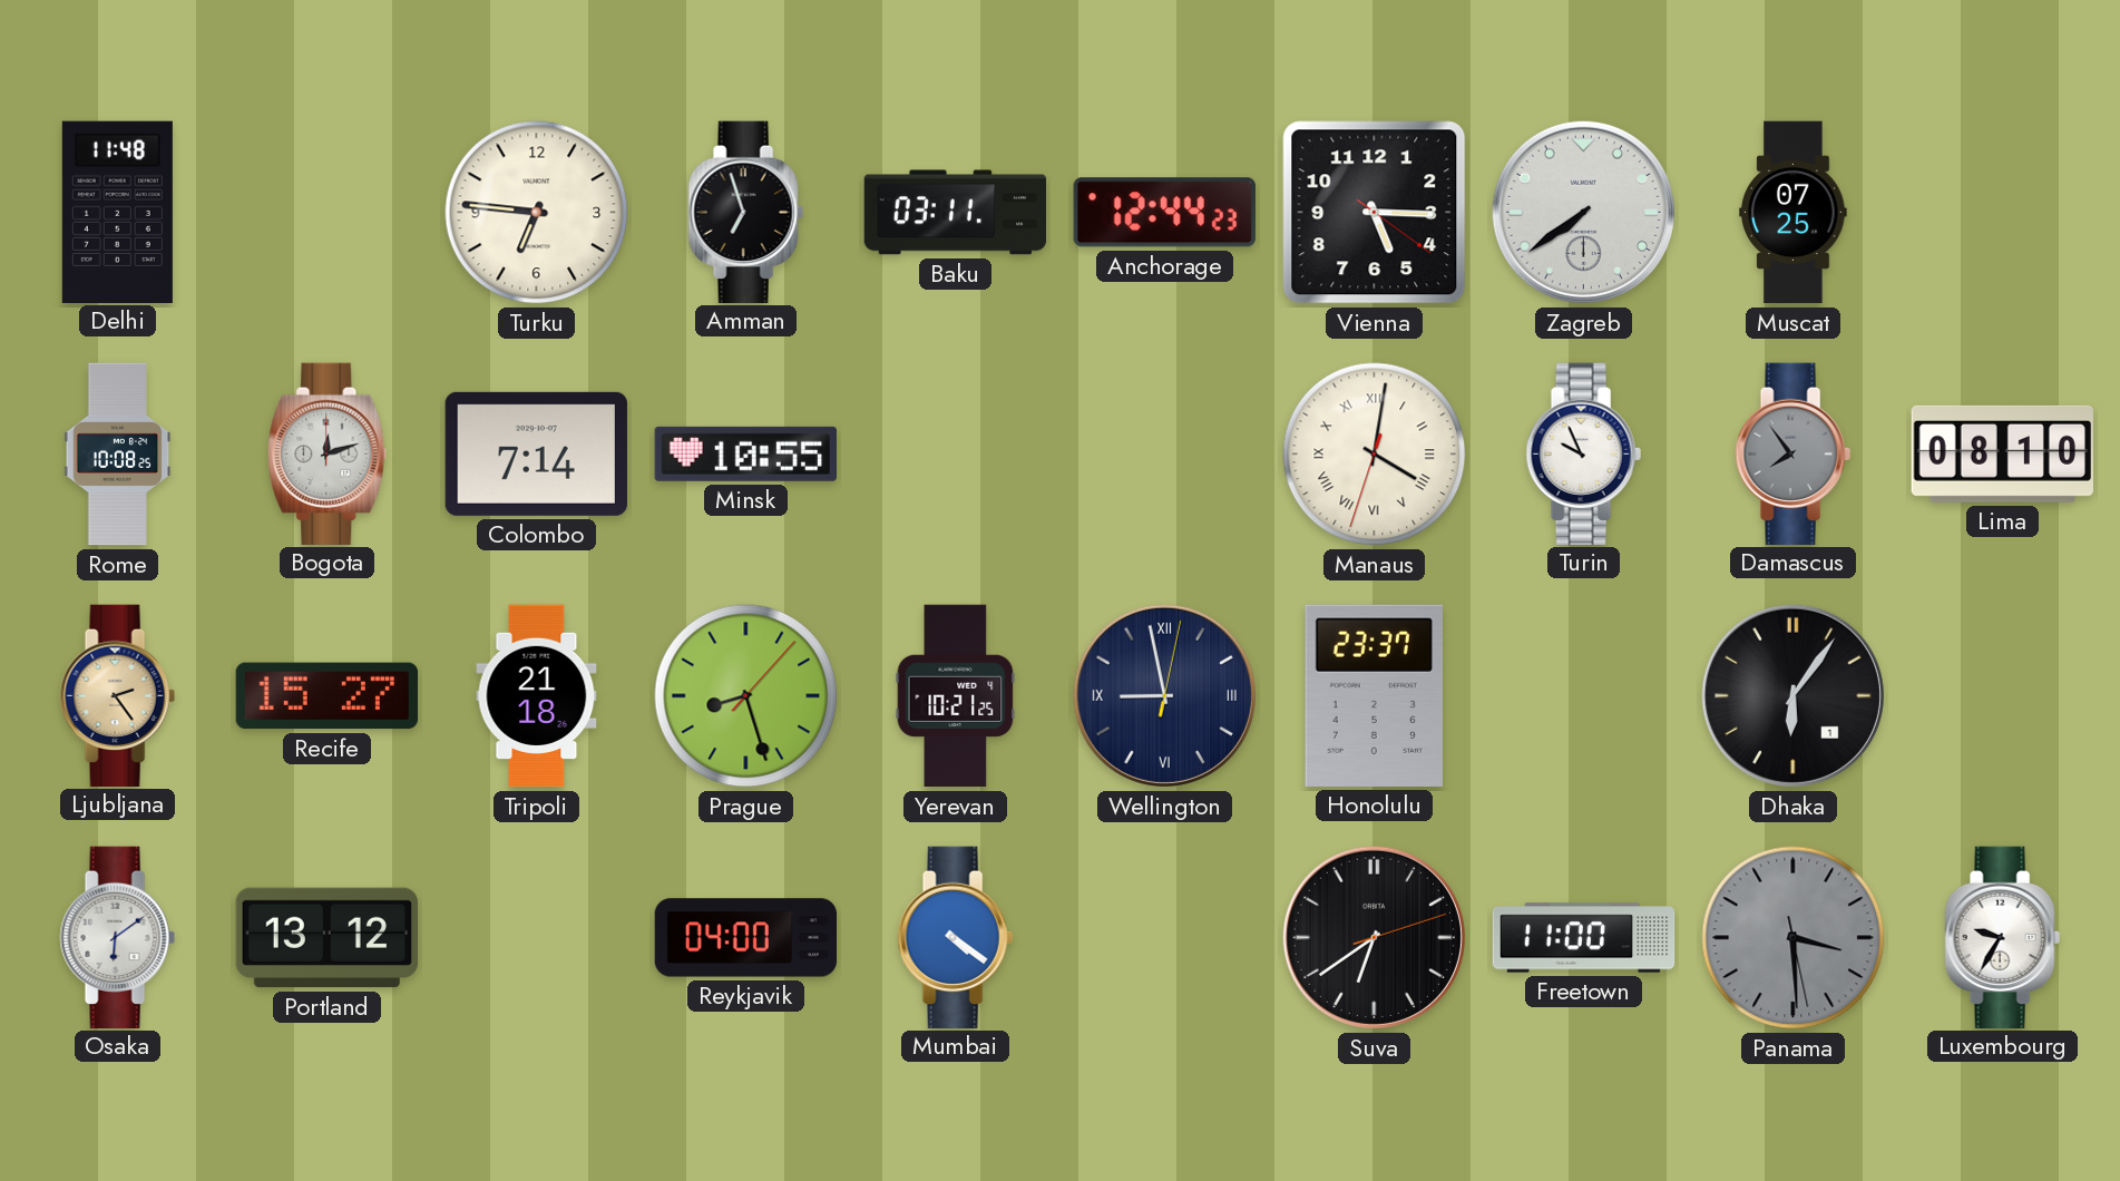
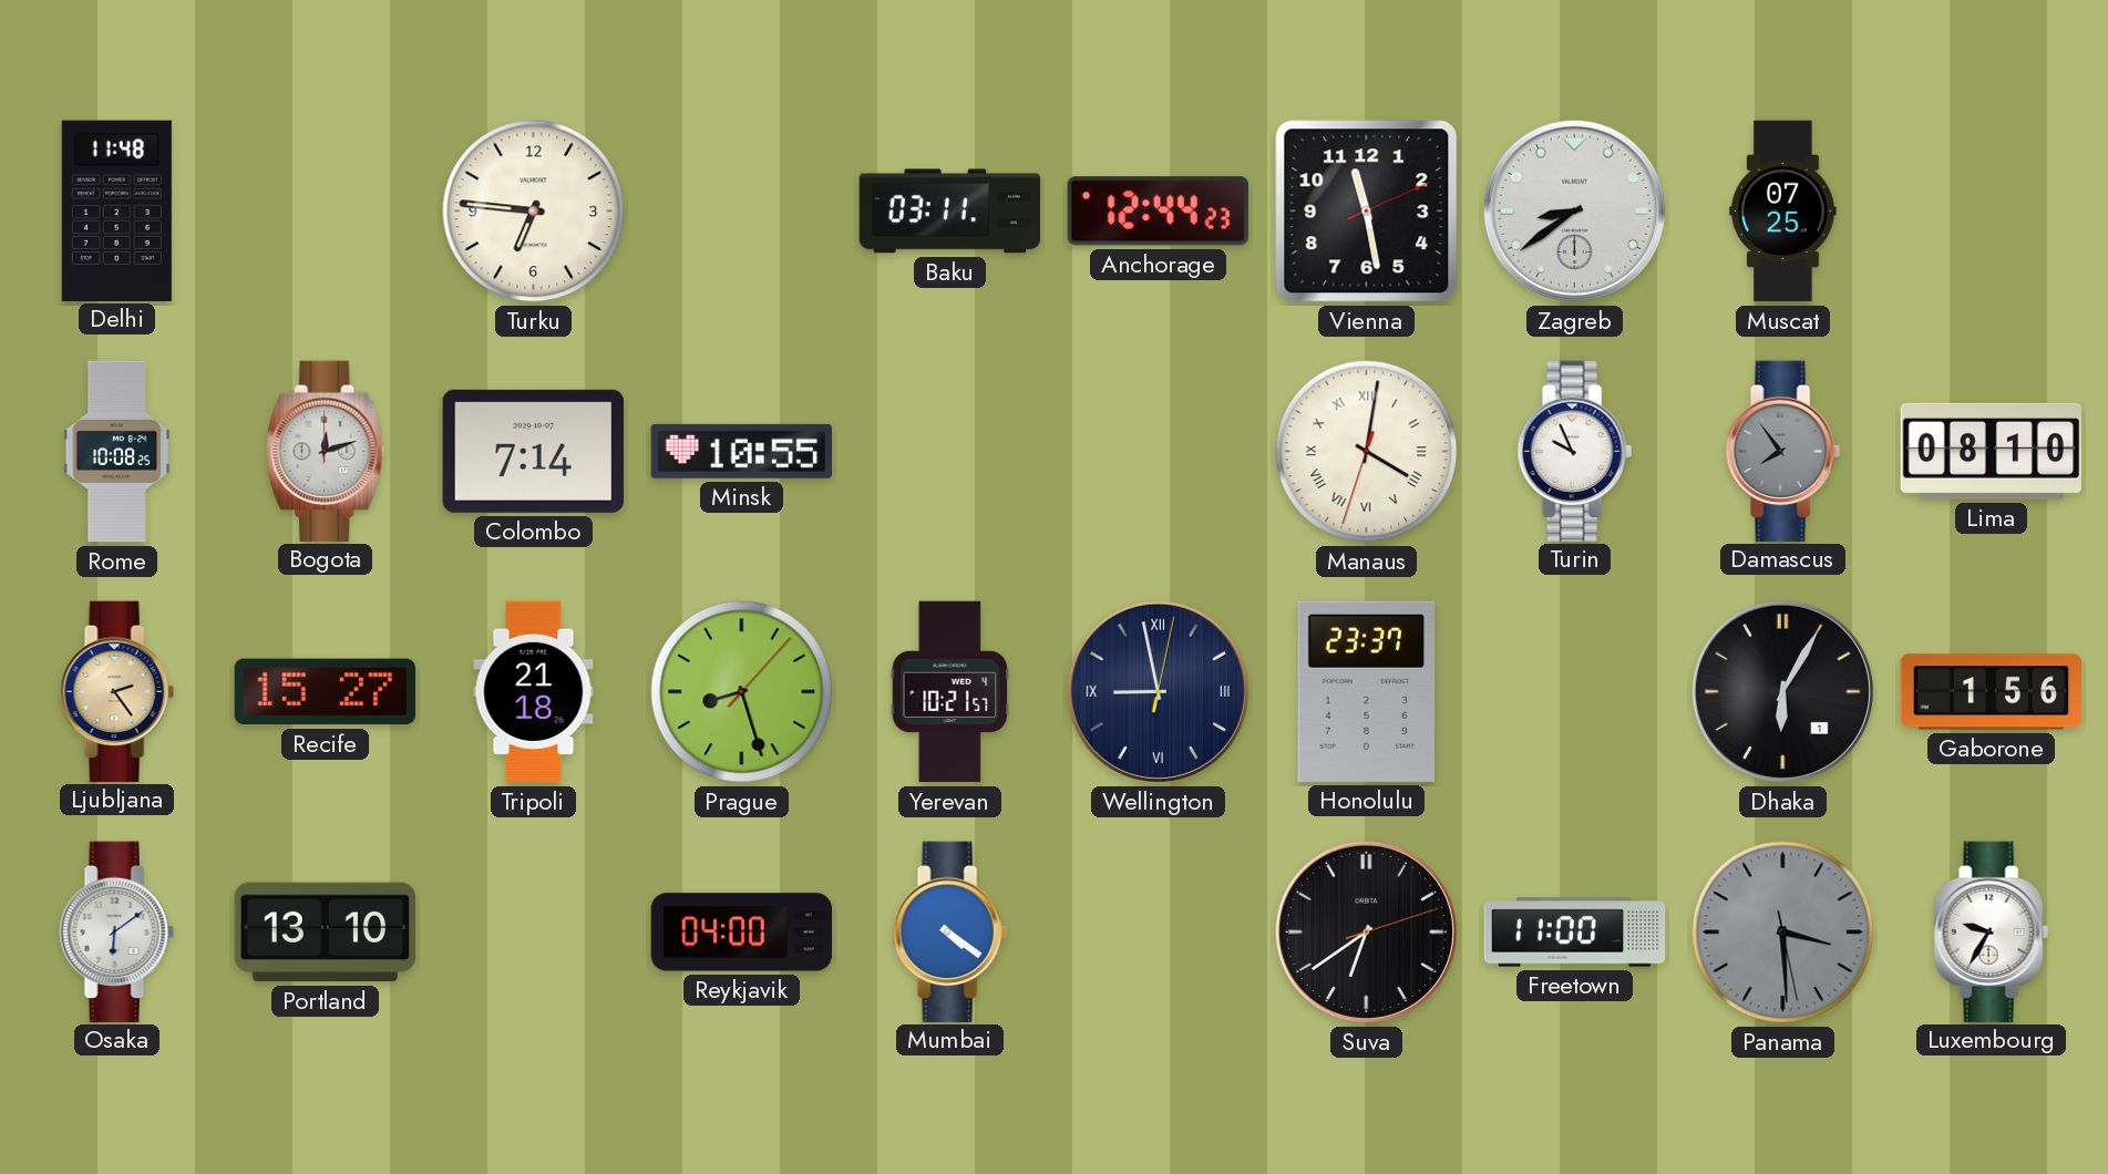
Amman: 6:57 -> none (745, 212)
Vienna: 5:15 -> 11:28 (1367, 212)
Zagreb: 7:39 -> 8:39 (1574, 210)
Yerevan: 10:21:25 -> 10:21:57 (950, 692)
Dhaka: 6:06 -> 6:05 (1782, 691)
Gaborone: none -> 1:56 (1992, 692)
Portland: 13:12 -> 13:10 (325, 933)
